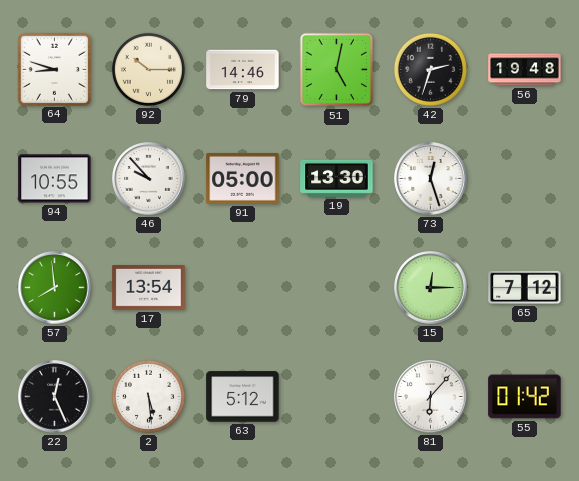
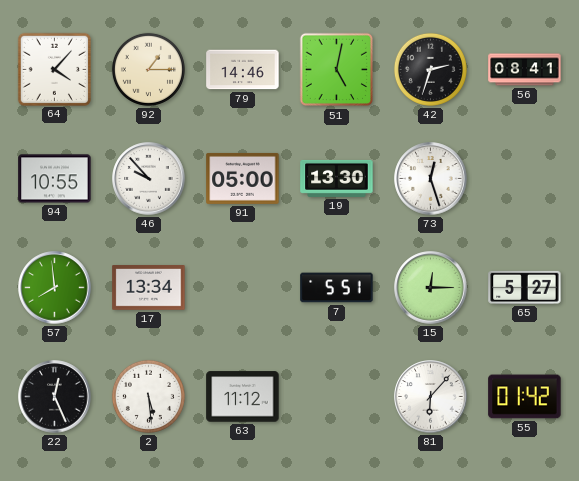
64: 8:48 -> 4:07 (54, 69)
92: 10:15 -> 1:15 (148, 69)
56: 19:48 -> 08:41 (525, 70)
17: 13:54 -> 13:34 (149, 288)
7: none -> 5:51 (337, 288)
65: 7:12 -> 5:27 (525, 287)
63: 5:12 -> 11:12 (243, 397)
